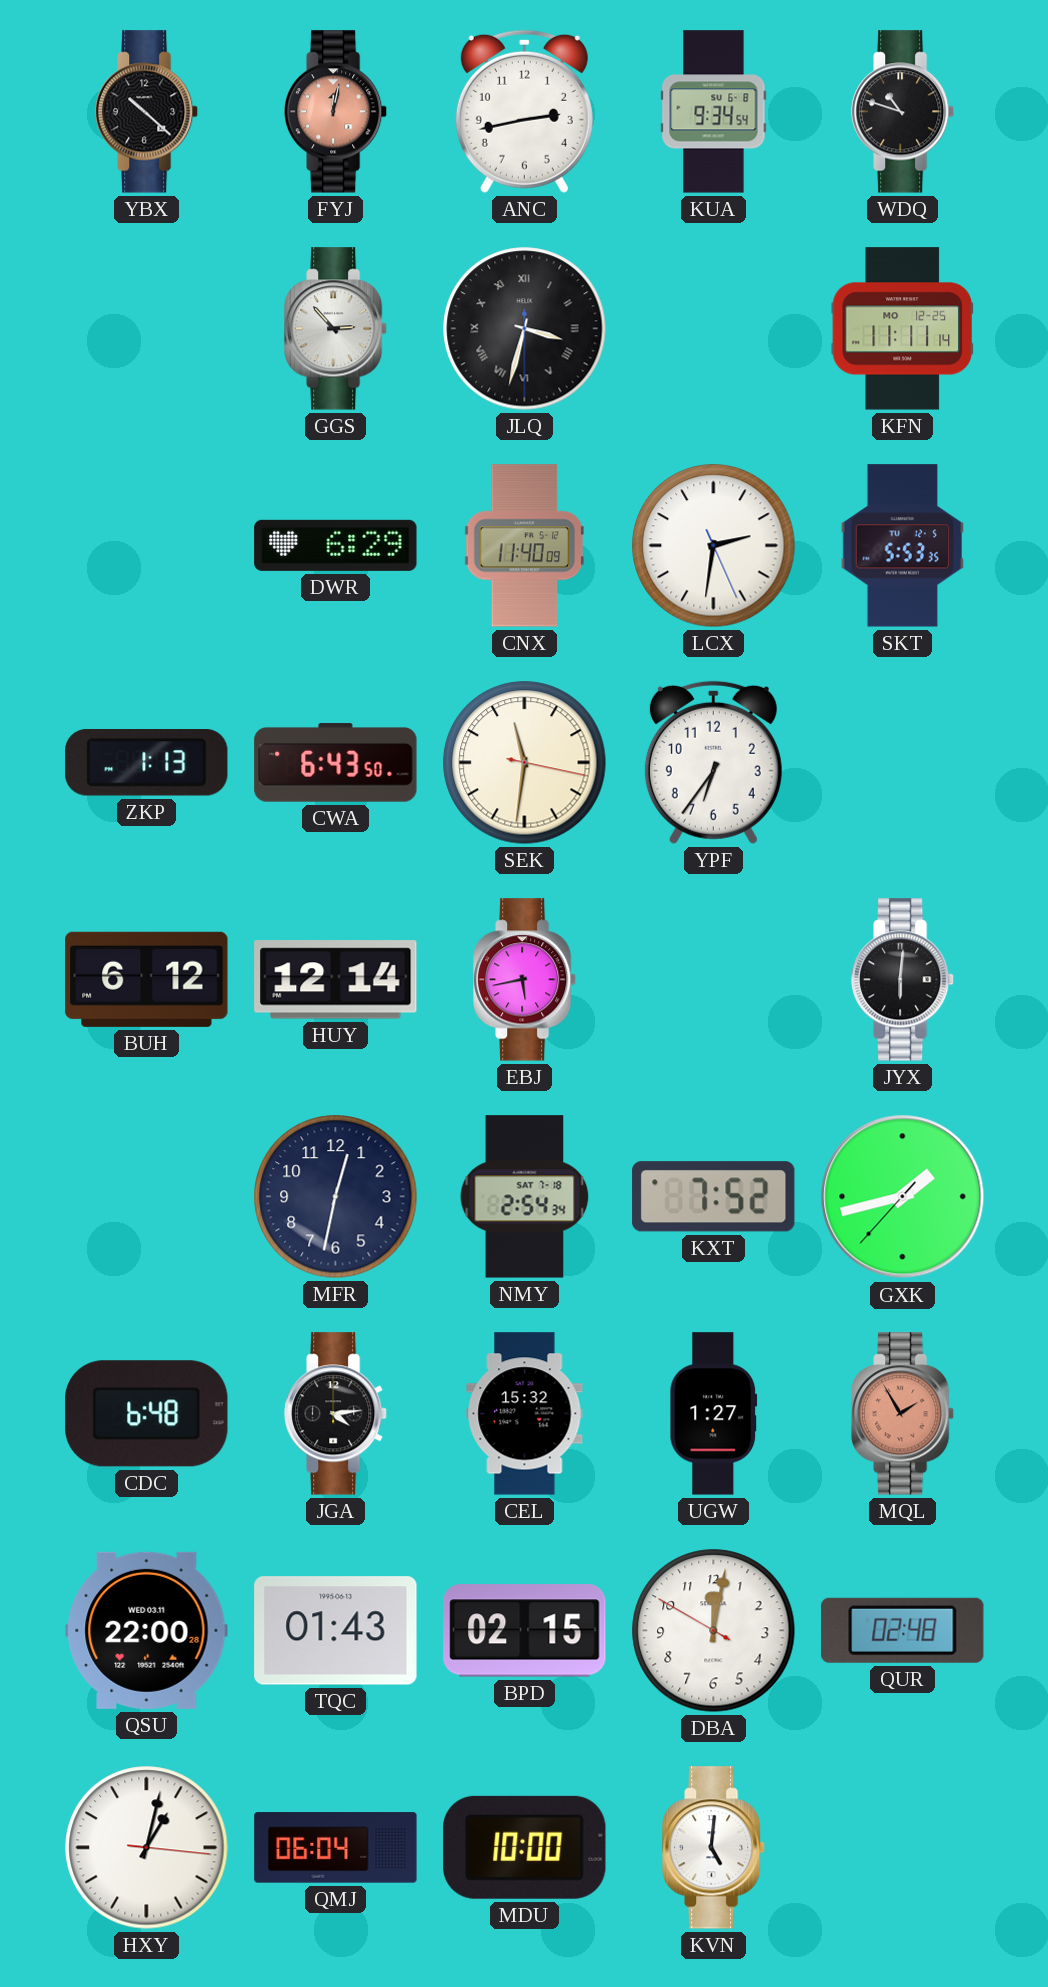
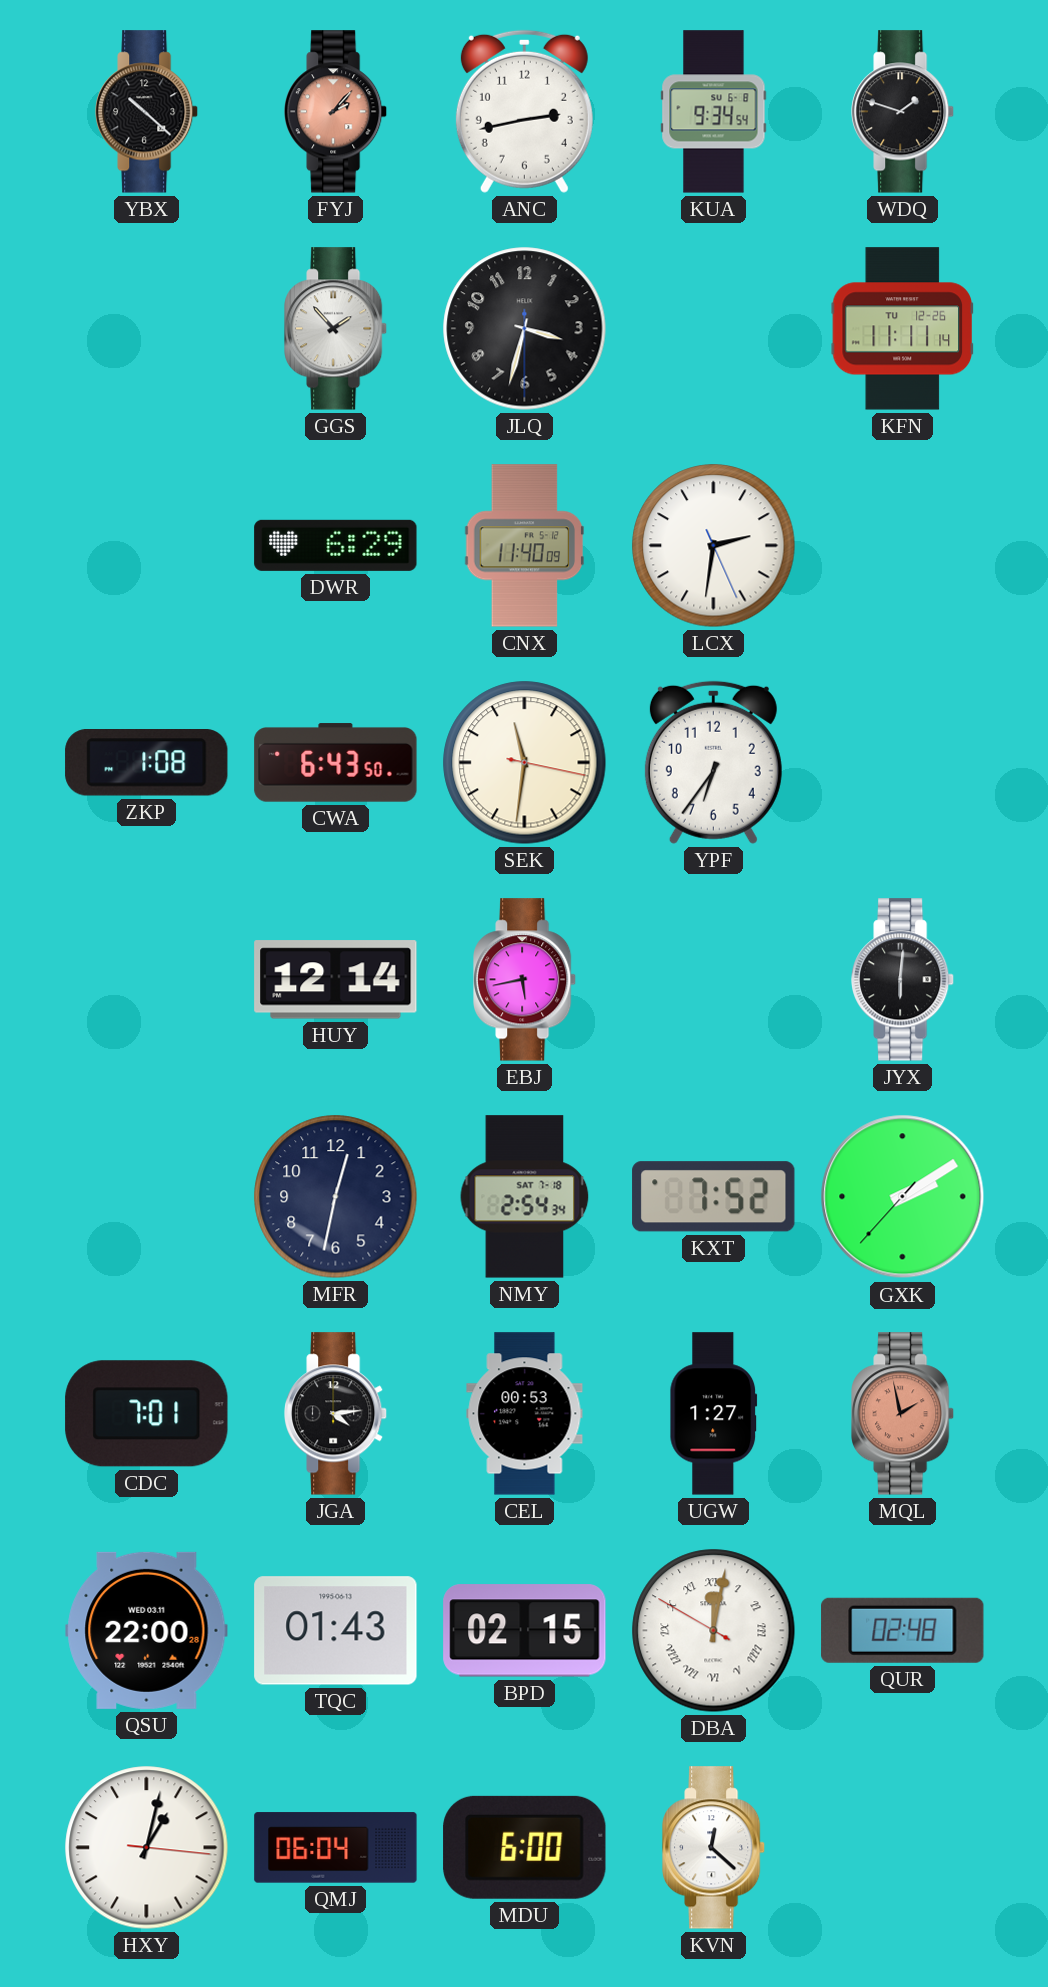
FYJ: 12:02 -> 2:07 (337, 112)
WDQ: 10:48 -> 1:48 (904, 112)
GGS: 2:53 -> 1:53 (337, 329)
JLQ numerals: Roman -> Arabic (525, 329)
KFN date: MO 12-25 -> TU 12-26 (902, 329)
SKT: 5:53 -> none (903, 546)
ZKP: 1:13 -> 1:08 (147, 763)
BUH: 6:12 -> none (147, 979)
GXK: 1:42 -> 2:09 (903, 1197)
CDC: 6:48 -> 7:01 (147, 1414)
CEL: 15:32 -> 00:53 (525, 1414)
MQL: 1:55 -> 1:58 (904, 1414)
DBA numerals: Arabic -> Roman (714, 1631)
MDU: 10:00 -> 6:00 (525, 1847)
KVN: 5:01 -> 12:22 (715, 1848)
